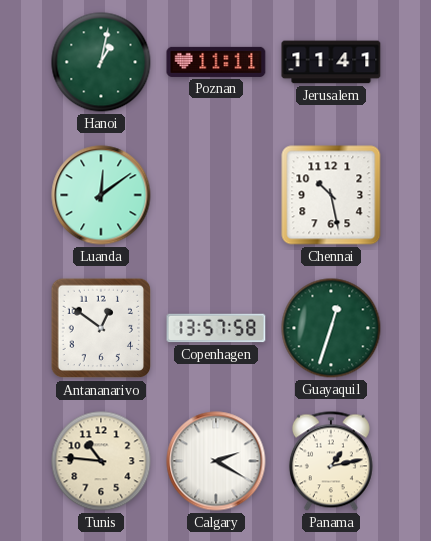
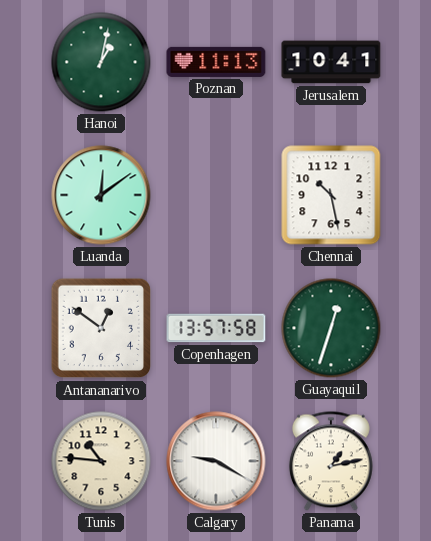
Poznan: 11:11 -> 11:13 (216, 62)
Jerusalem: 11:41 -> 10:41 (331, 62)
Calgary: 2:20 -> 9:20 (216, 461)
